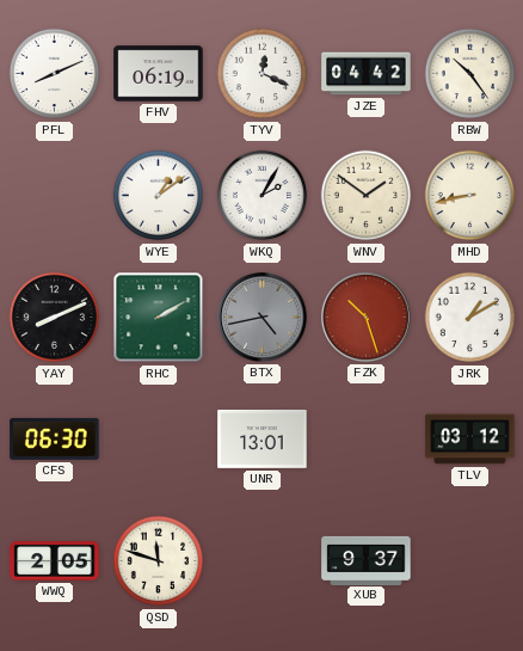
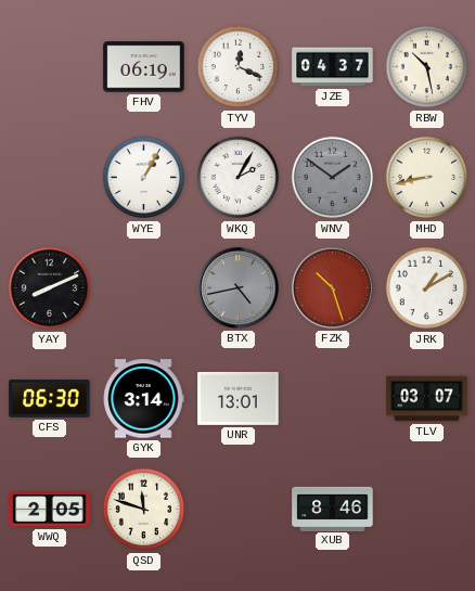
PFL: 8:11 -> none (55, 74)
JZE: 04:42 -> 04:37 (333, 67)
RBW: 10:24 -> 10:28 (427, 67)
WYE: 1:09 -> 1:05 (144, 178)
WNV dial: cream -> grey (333, 178)
RHC: 2:10 -> none (159, 318)
GYK: none -> 3:14 (143, 399)
TLV: 03:12 -> 03:07 (427, 399)
XUB: 9:37 -> 8:46 (333, 509)
